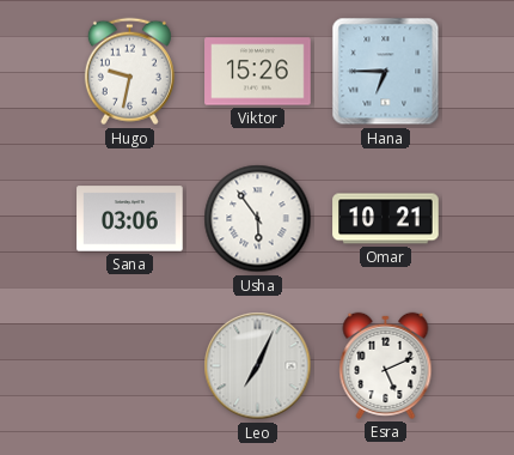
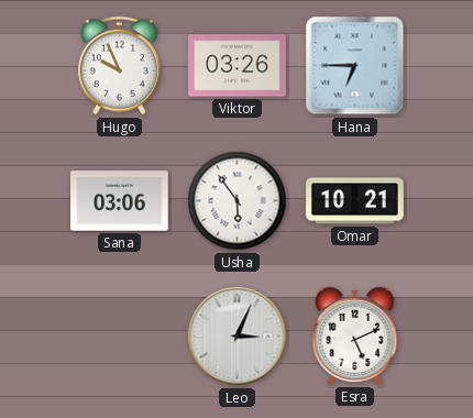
Hugo: 9:32 -> 9:56 (119, 66)
Viktor: 15:26 -> 03:26 (238, 66)
Leo: 7:04 -> 3:04 (238, 337)
